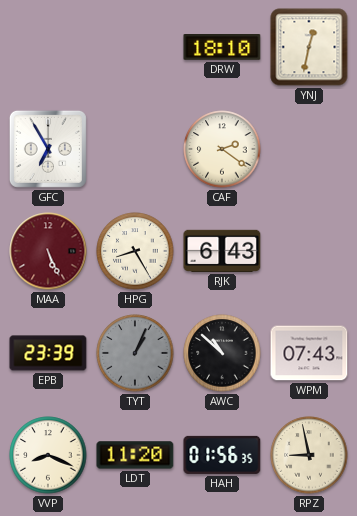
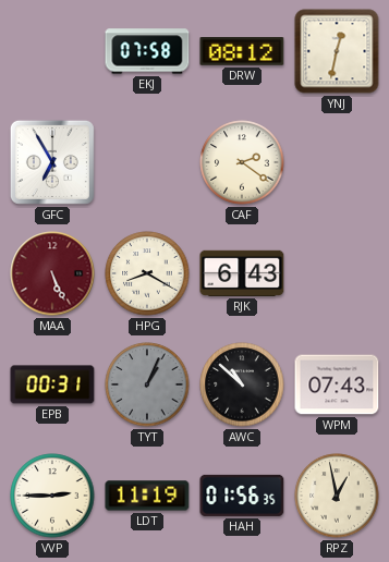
EKJ: none -> 07:58 (147, 51)
DRW: 18:10 -> 08:12 (242, 52)
HPG: 8:25 -> 8:20 (147, 273)
EPB: 23:39 -> 00:31 (52, 384)
VVP: 8:19 -> 2:45 (52, 496)
LDT: 11:20 -> 11:19 (147, 496)
RPZ: 8:58 -> 12:58 (337, 496)
